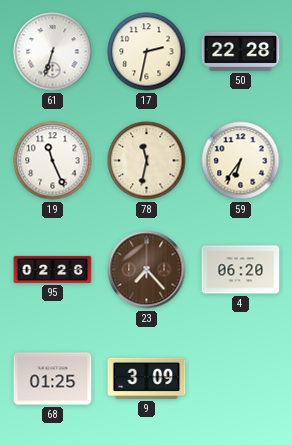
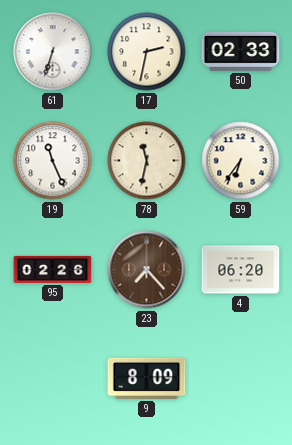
50: 22:28 -> 02:33 (241, 51)
68: 01:25 -> none (53, 379)
9: 3:09 -> 8:09 (147, 378)
